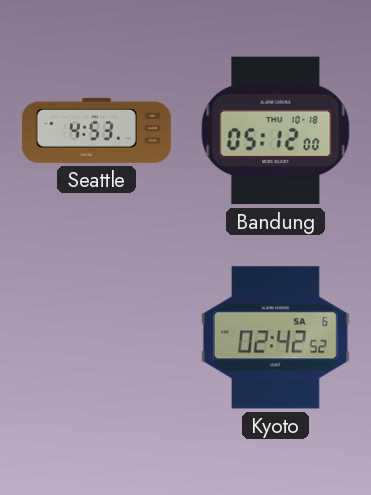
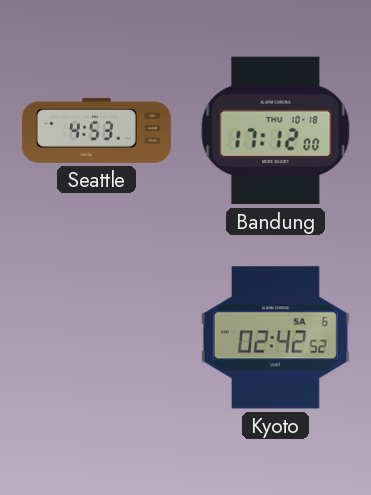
Bandung: 05:12 -> 17:12 (276, 131)
